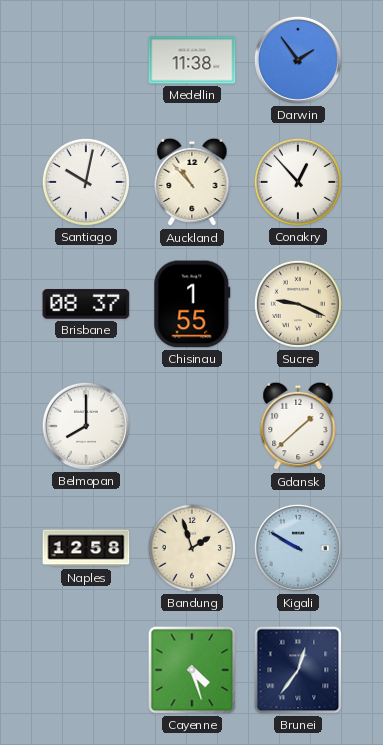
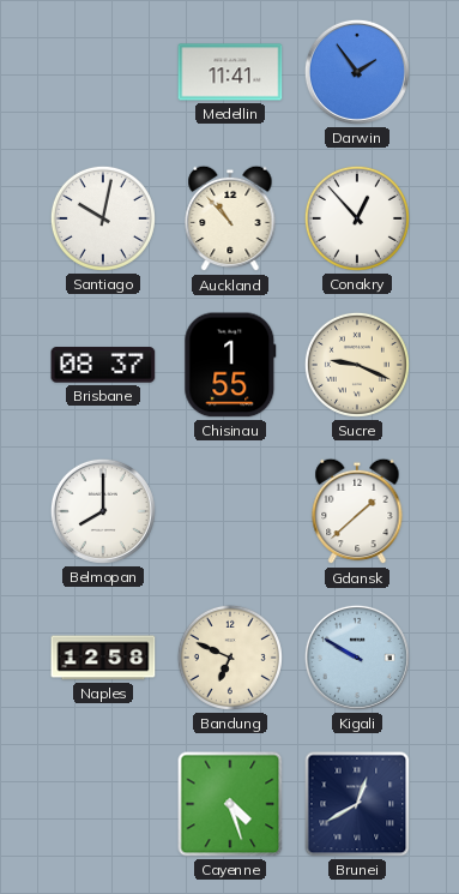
Medellin: 11:38 -> 11:41 (230, 72)
Bandung: 1:57 -> 6:49 (230, 658)
Brunei: 12:36 -> 12:40 (357, 804)
